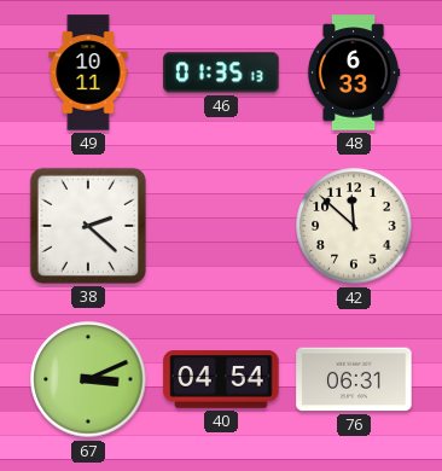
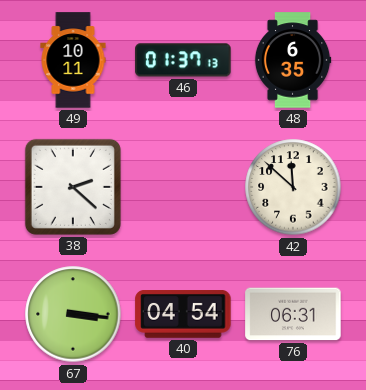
46: 01:35 -> 01:37 (183, 60)
48: 6:33 -> 6:35 (293, 60)
67: 3:11 -> 3:16 (73, 314)
